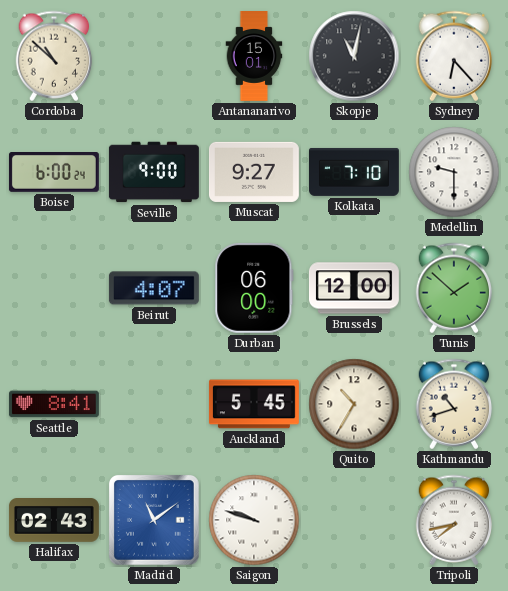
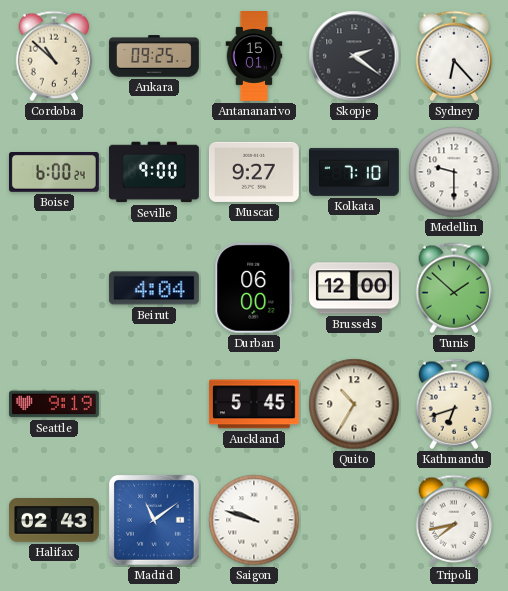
Ankara: none -> 09:25 (154, 56)
Skopje: 11:02 -> 2:21 (354, 56)
Beirut: 4:07 -> 4:04 (154, 288)
Seattle: 8:41 -> 9:19 (54, 404)
Kathmandu: 10:42 -> 6:42 (454, 404)
